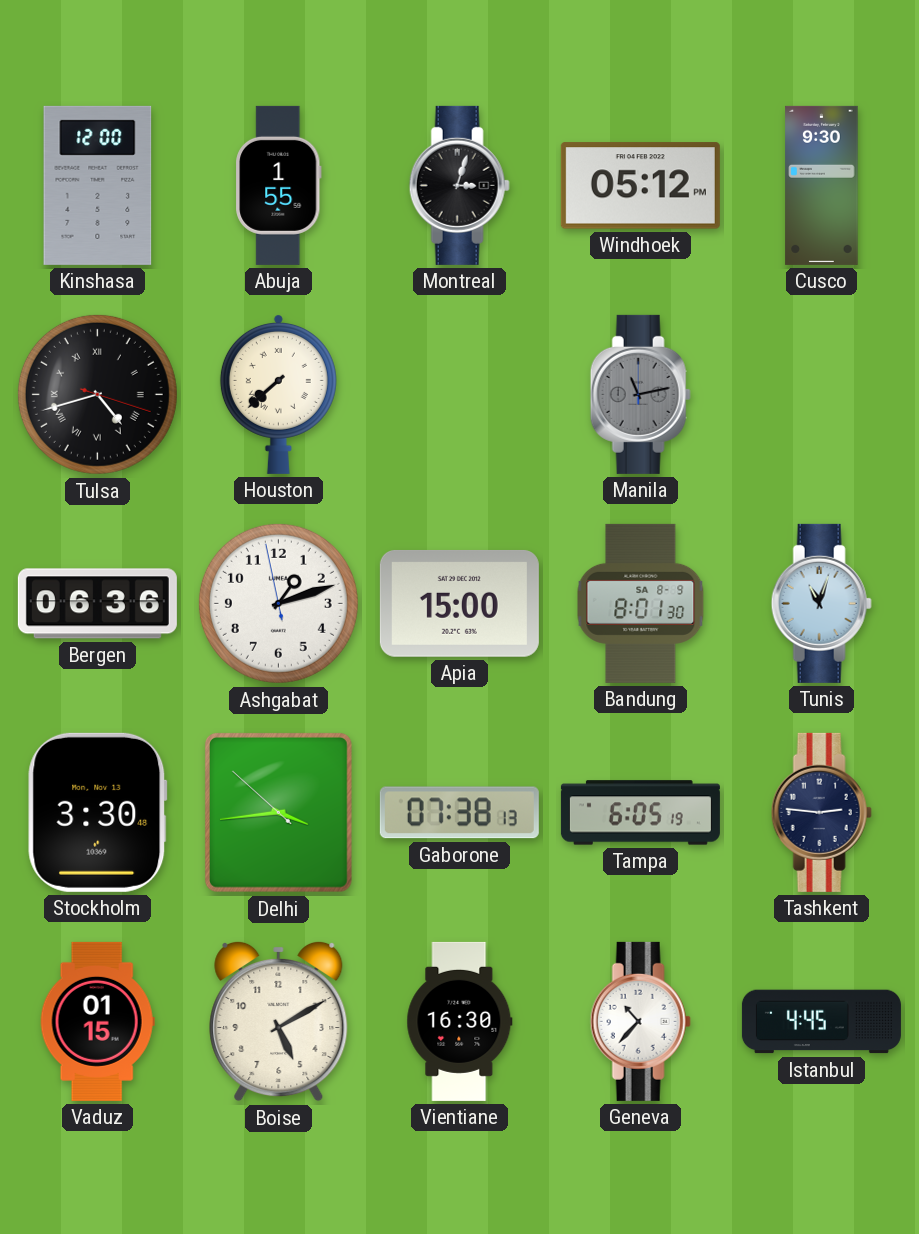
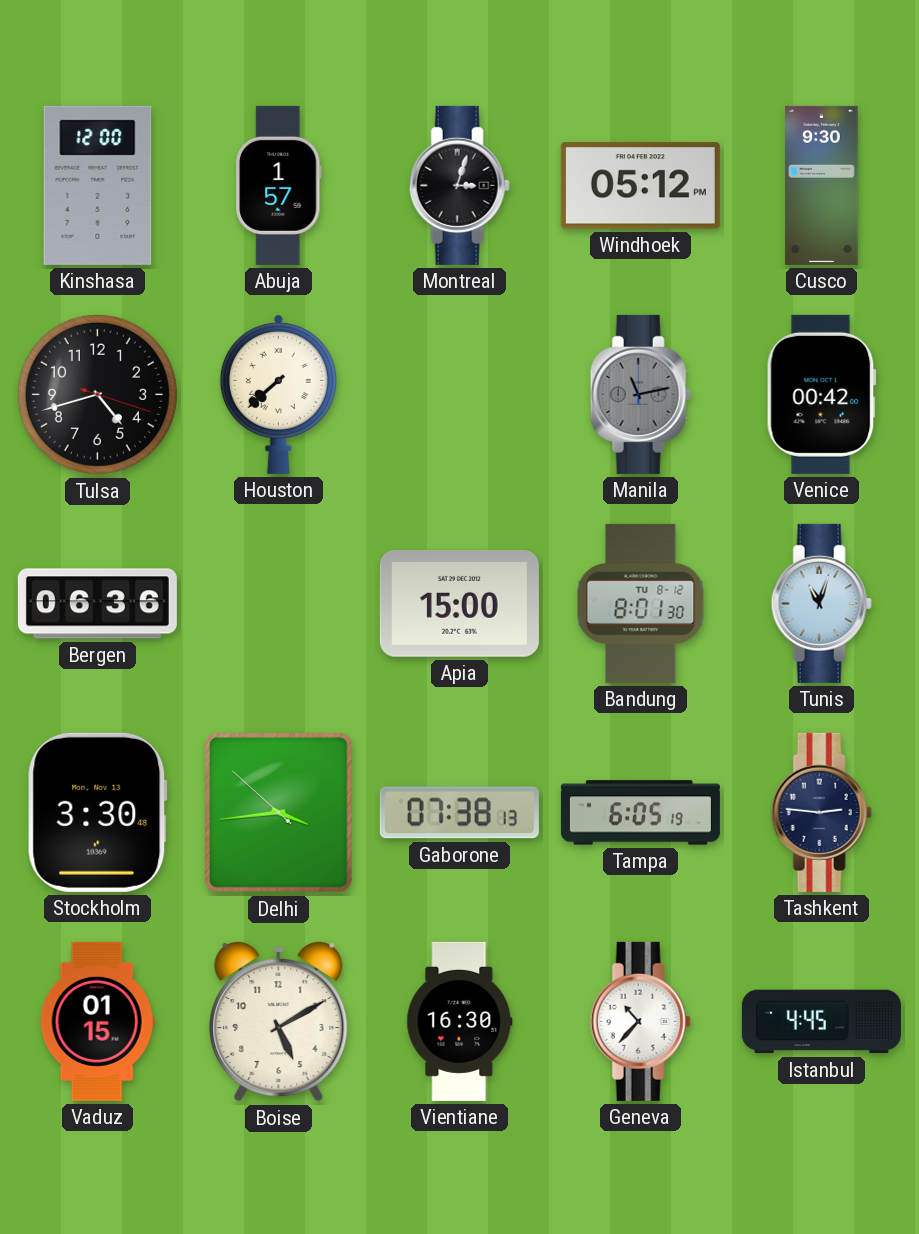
Abuja: 1:55 -> 1:57 (279, 185)
Tulsa numerals: Roman -> Arabic (97, 394)
Venice: none -> 00:42 (821, 394)
Ashgabat: 1:11 -> none (278, 603)
Bandung date: SA 8-9 -> TU 8-12 (641, 603)
